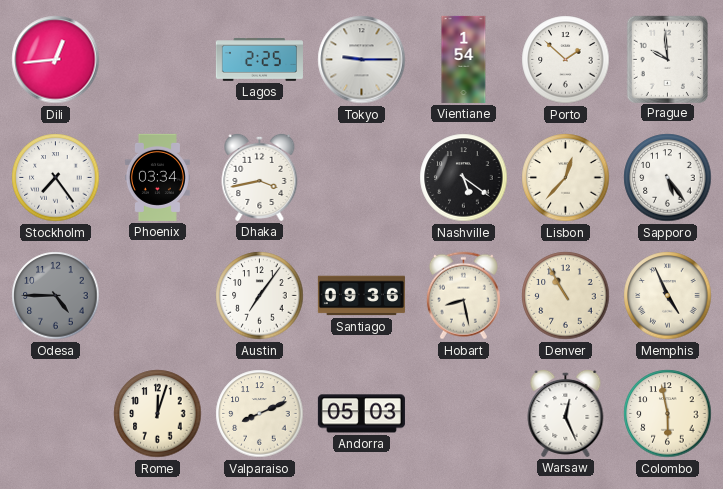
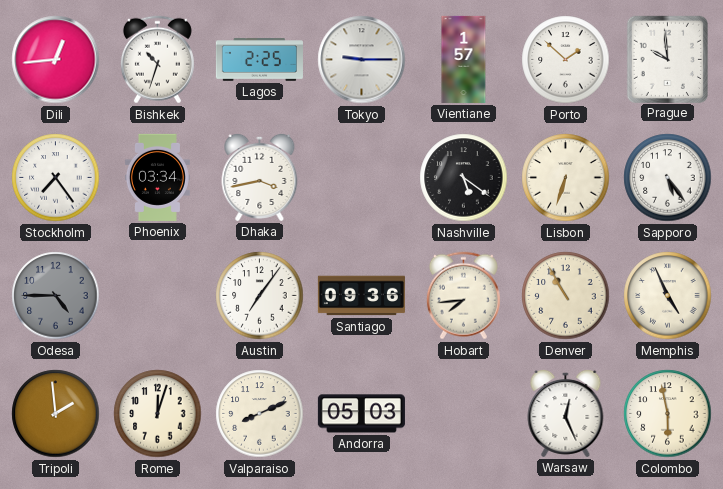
Bishkek: none -> 10:33 (157, 60)
Vientiane: 1:54 -> 1:57 (464, 59)
Lisbon: 12:37 -> 6:33 (566, 178)
Hobart: 8:28 -> 7:44 (463, 296)
Tripoli: none -> 1:59 (56, 414)
